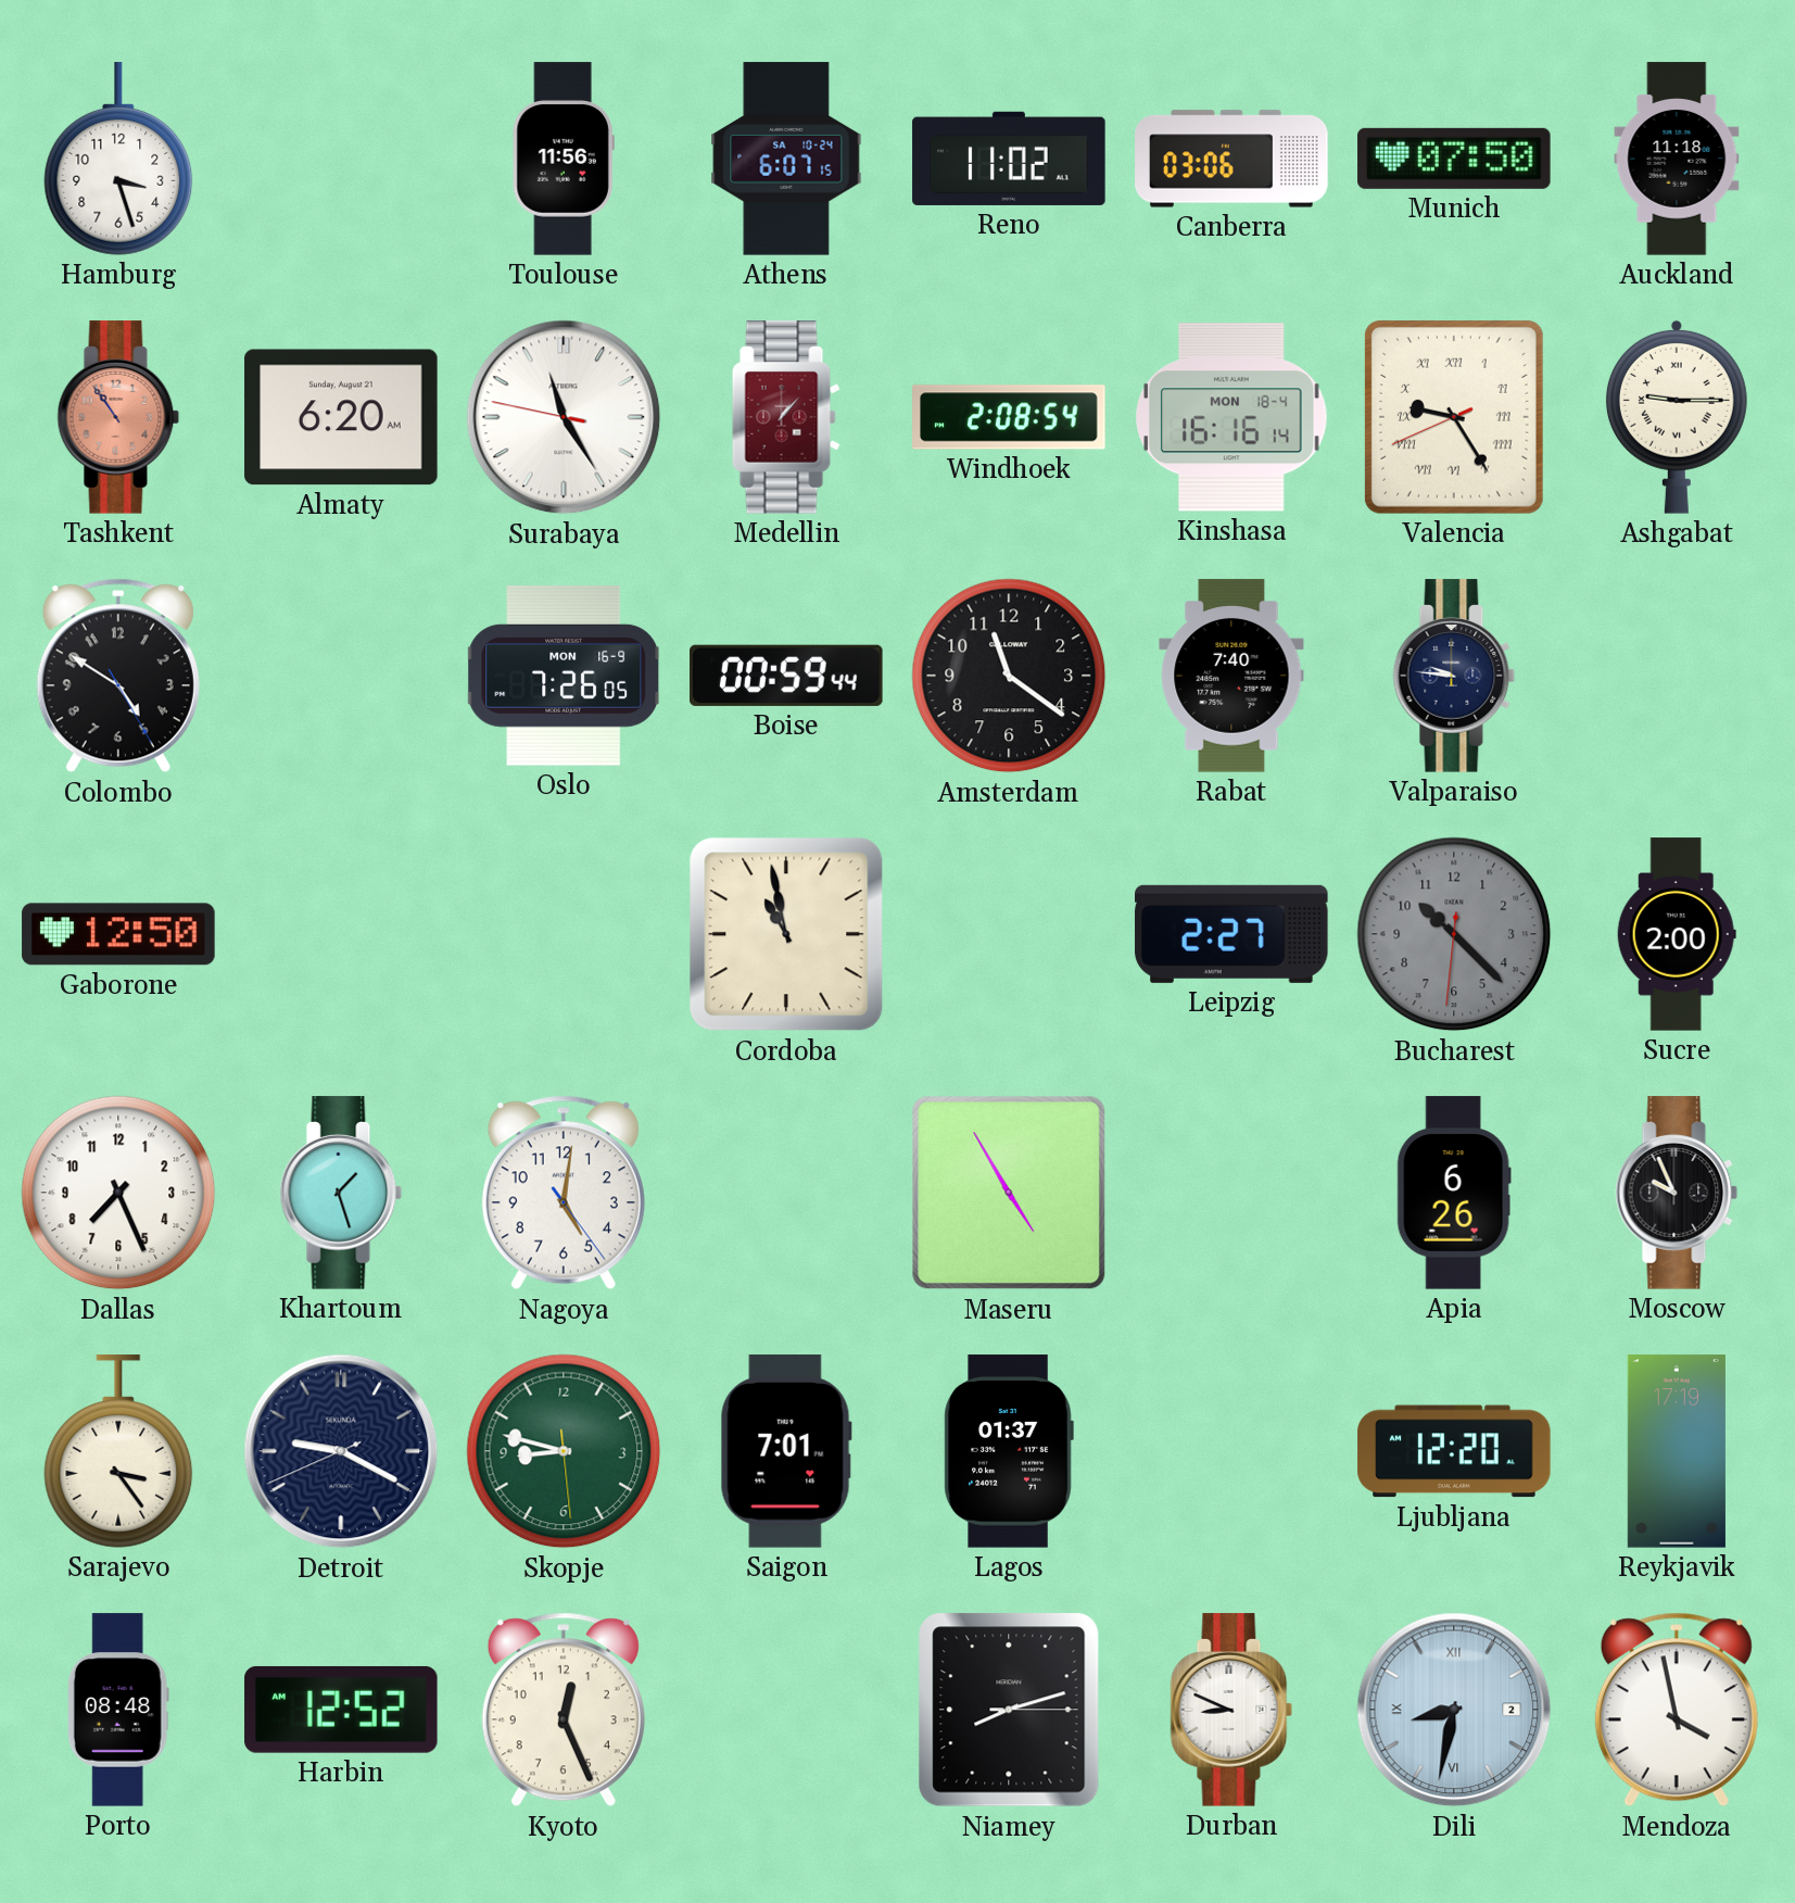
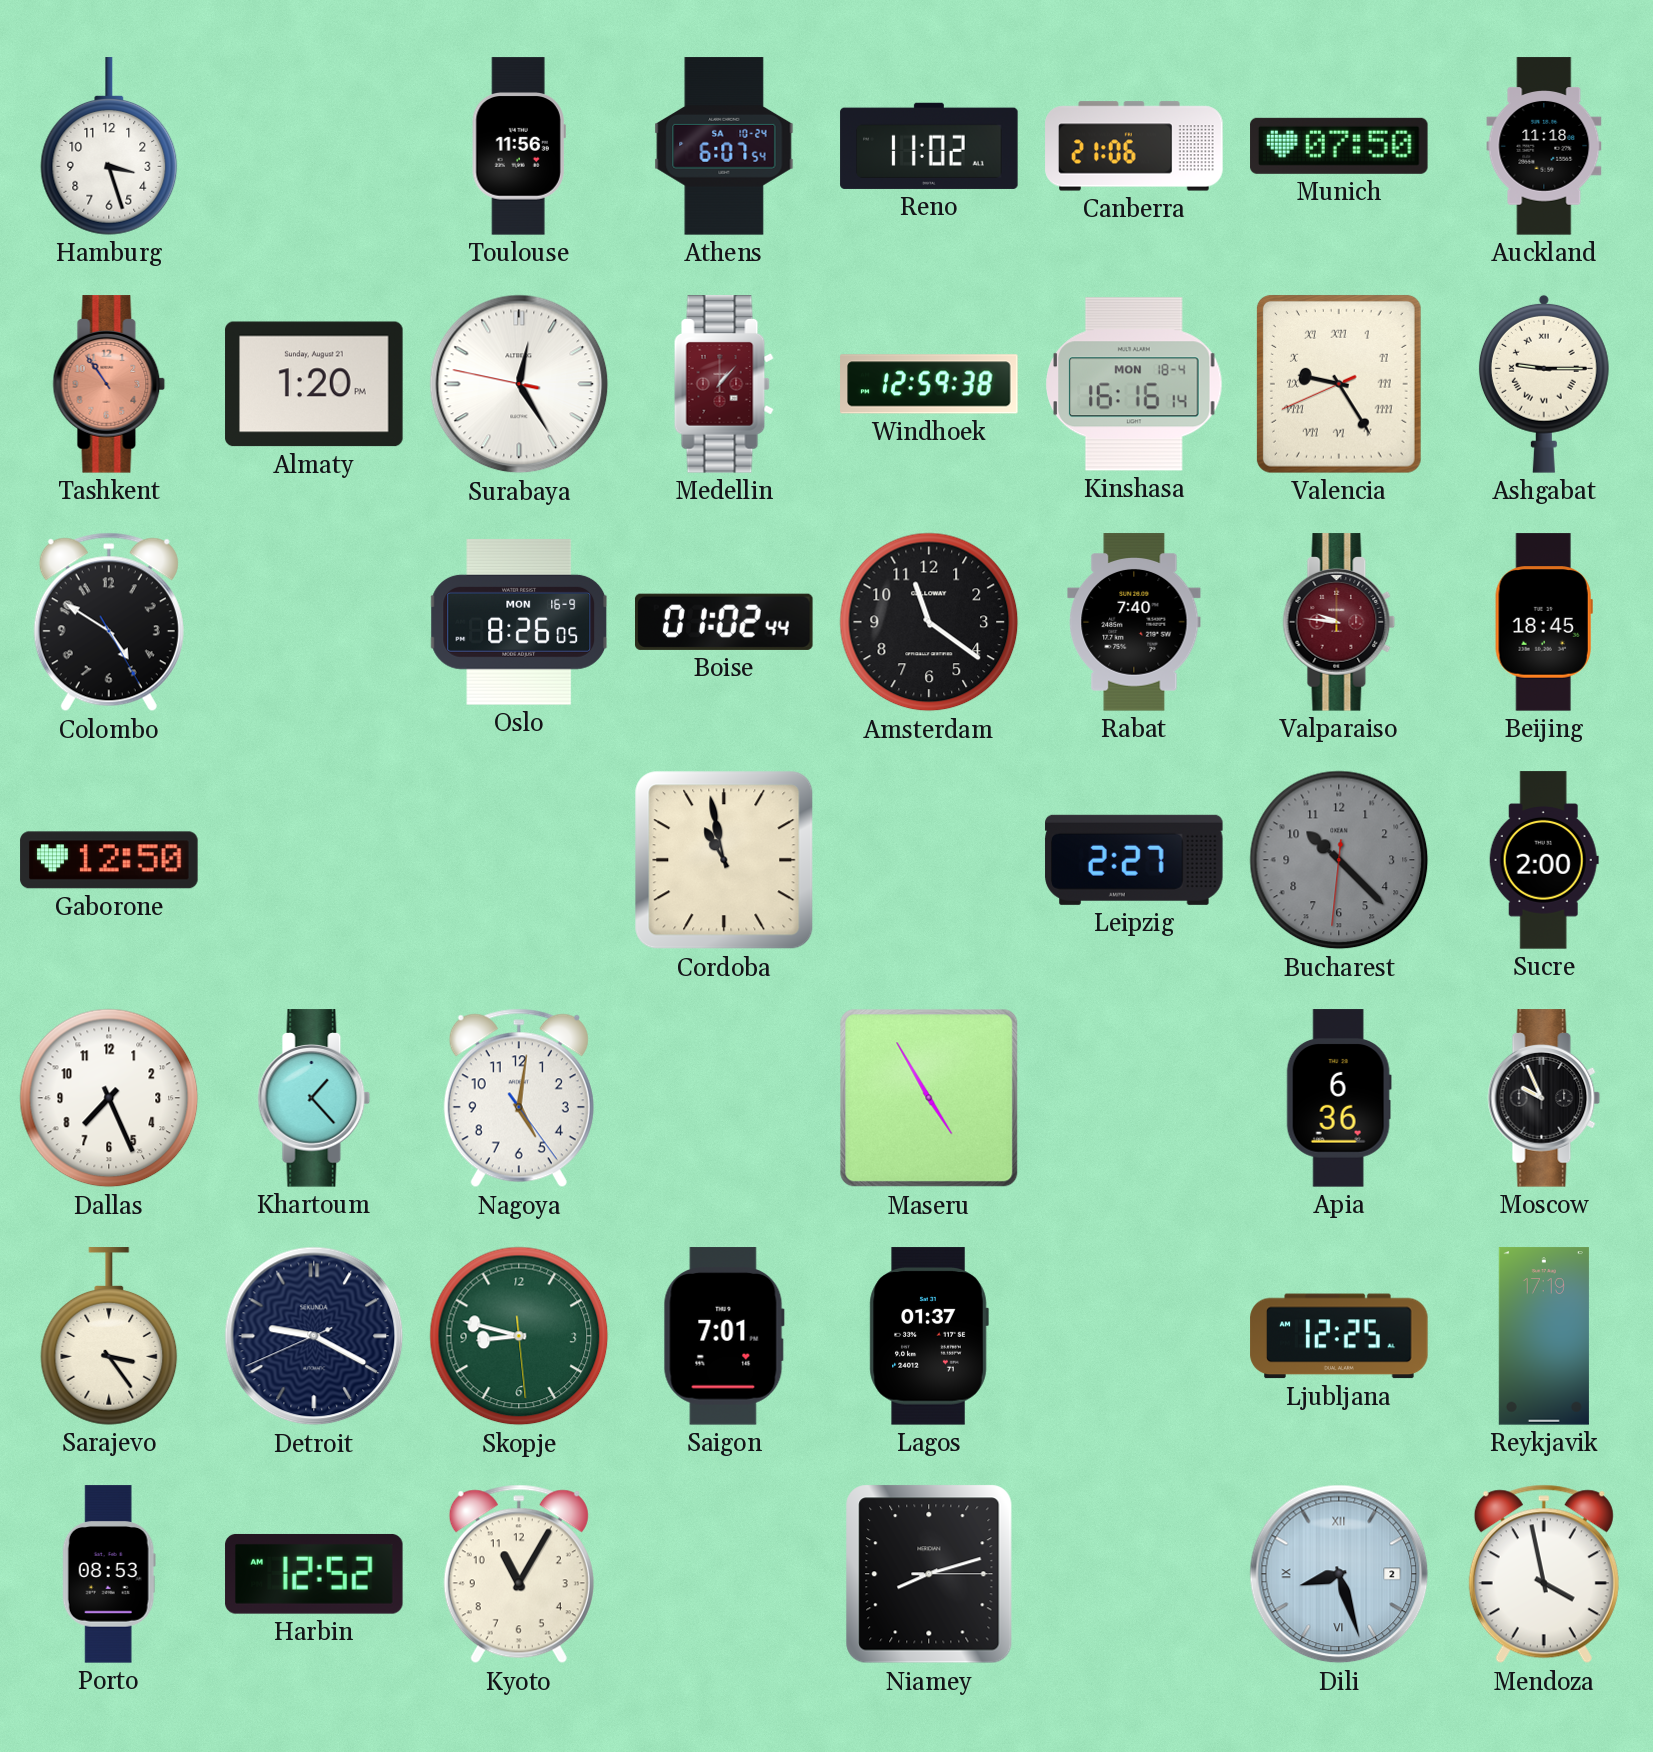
Athens: 6:07:15 -> 6:07:54 (724, 146)
Canberra: 03:06 -> 21:06 (1134, 146)
Almaty: 6:20 -> 1:20 (314, 384)
Surabaya: 11:24 -> 12:24 (519, 384)
Windhoek: 2:08 -> 12:59 (929, 384)
Oslo: 7:26 -> 8:26 (519, 622)
Boise: 00:59 -> 01:02 (725, 622)
Valparaiso dial: navy -> burgundy (1339, 622)
Beijing: none -> 18:45 (1544, 622)
Khartoum: 1:27 -> 1:23 (314, 1098)
Apia: 6:26 -> 6:36 (1339, 1098)
Ljubljana: 12:20 -> 12:25 (1339, 1336)
Porto: 08:48 -> 08:53 (109, 1574)
Kyoto: 12:26 -> 11:05 (519, 1574)
Durban: 8:49 -> none (1231, 1710)
Dili: 8:32 -> 8:27 (1339, 1574)
